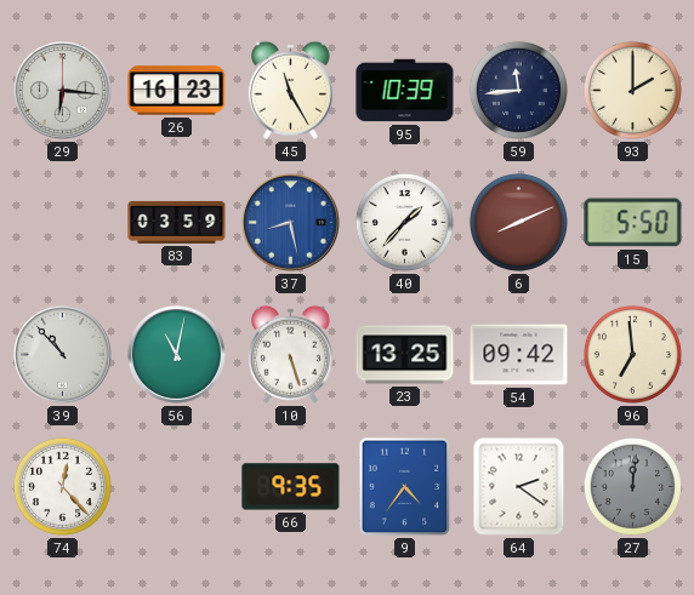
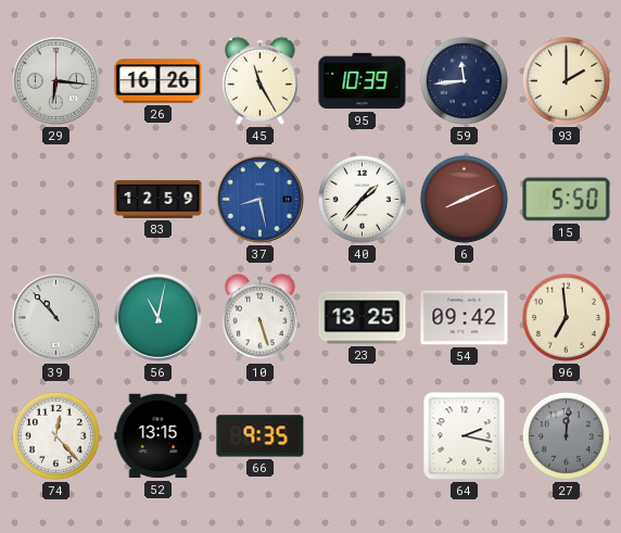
26: 16:23 -> 16:26 (159, 81)
83: 03:59 -> 12:59 (159, 199)
52: none -> 13:15 (159, 436)
9: 4:36 -> none (405, 487)
64: 2:21 -> 2:17 (465, 436)
